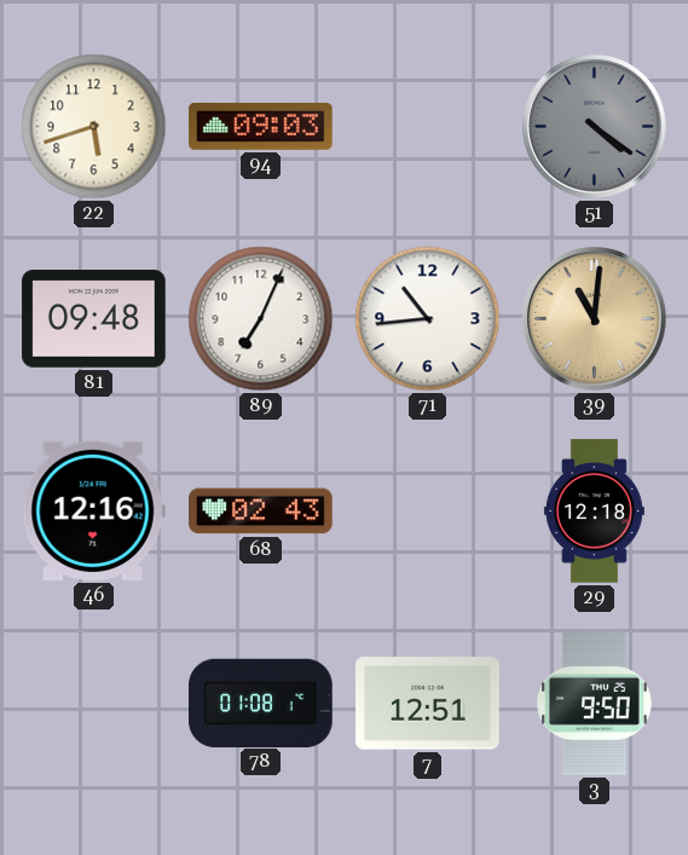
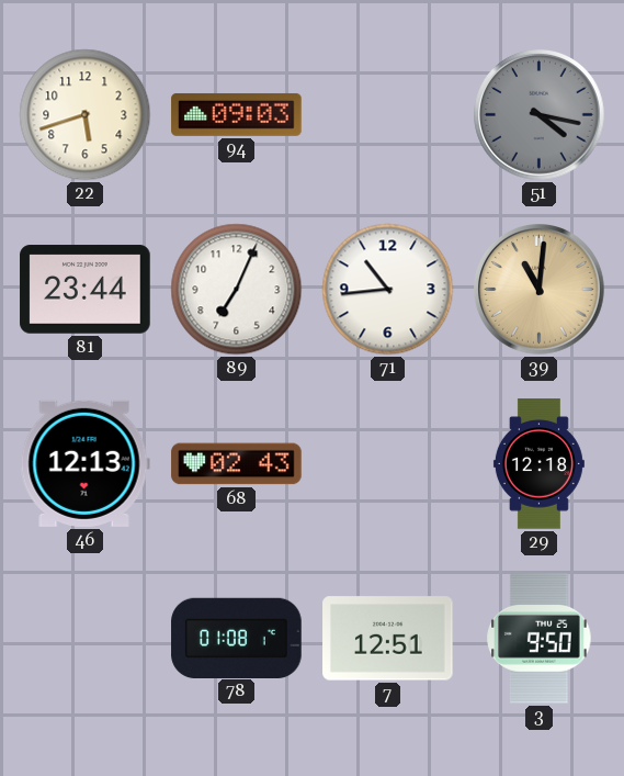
51: 4:21 -> 4:17 (540, 115)
81: 09:48 -> 23:44 (86, 290)
46: 12:16 -> 12:13 (84, 463)
